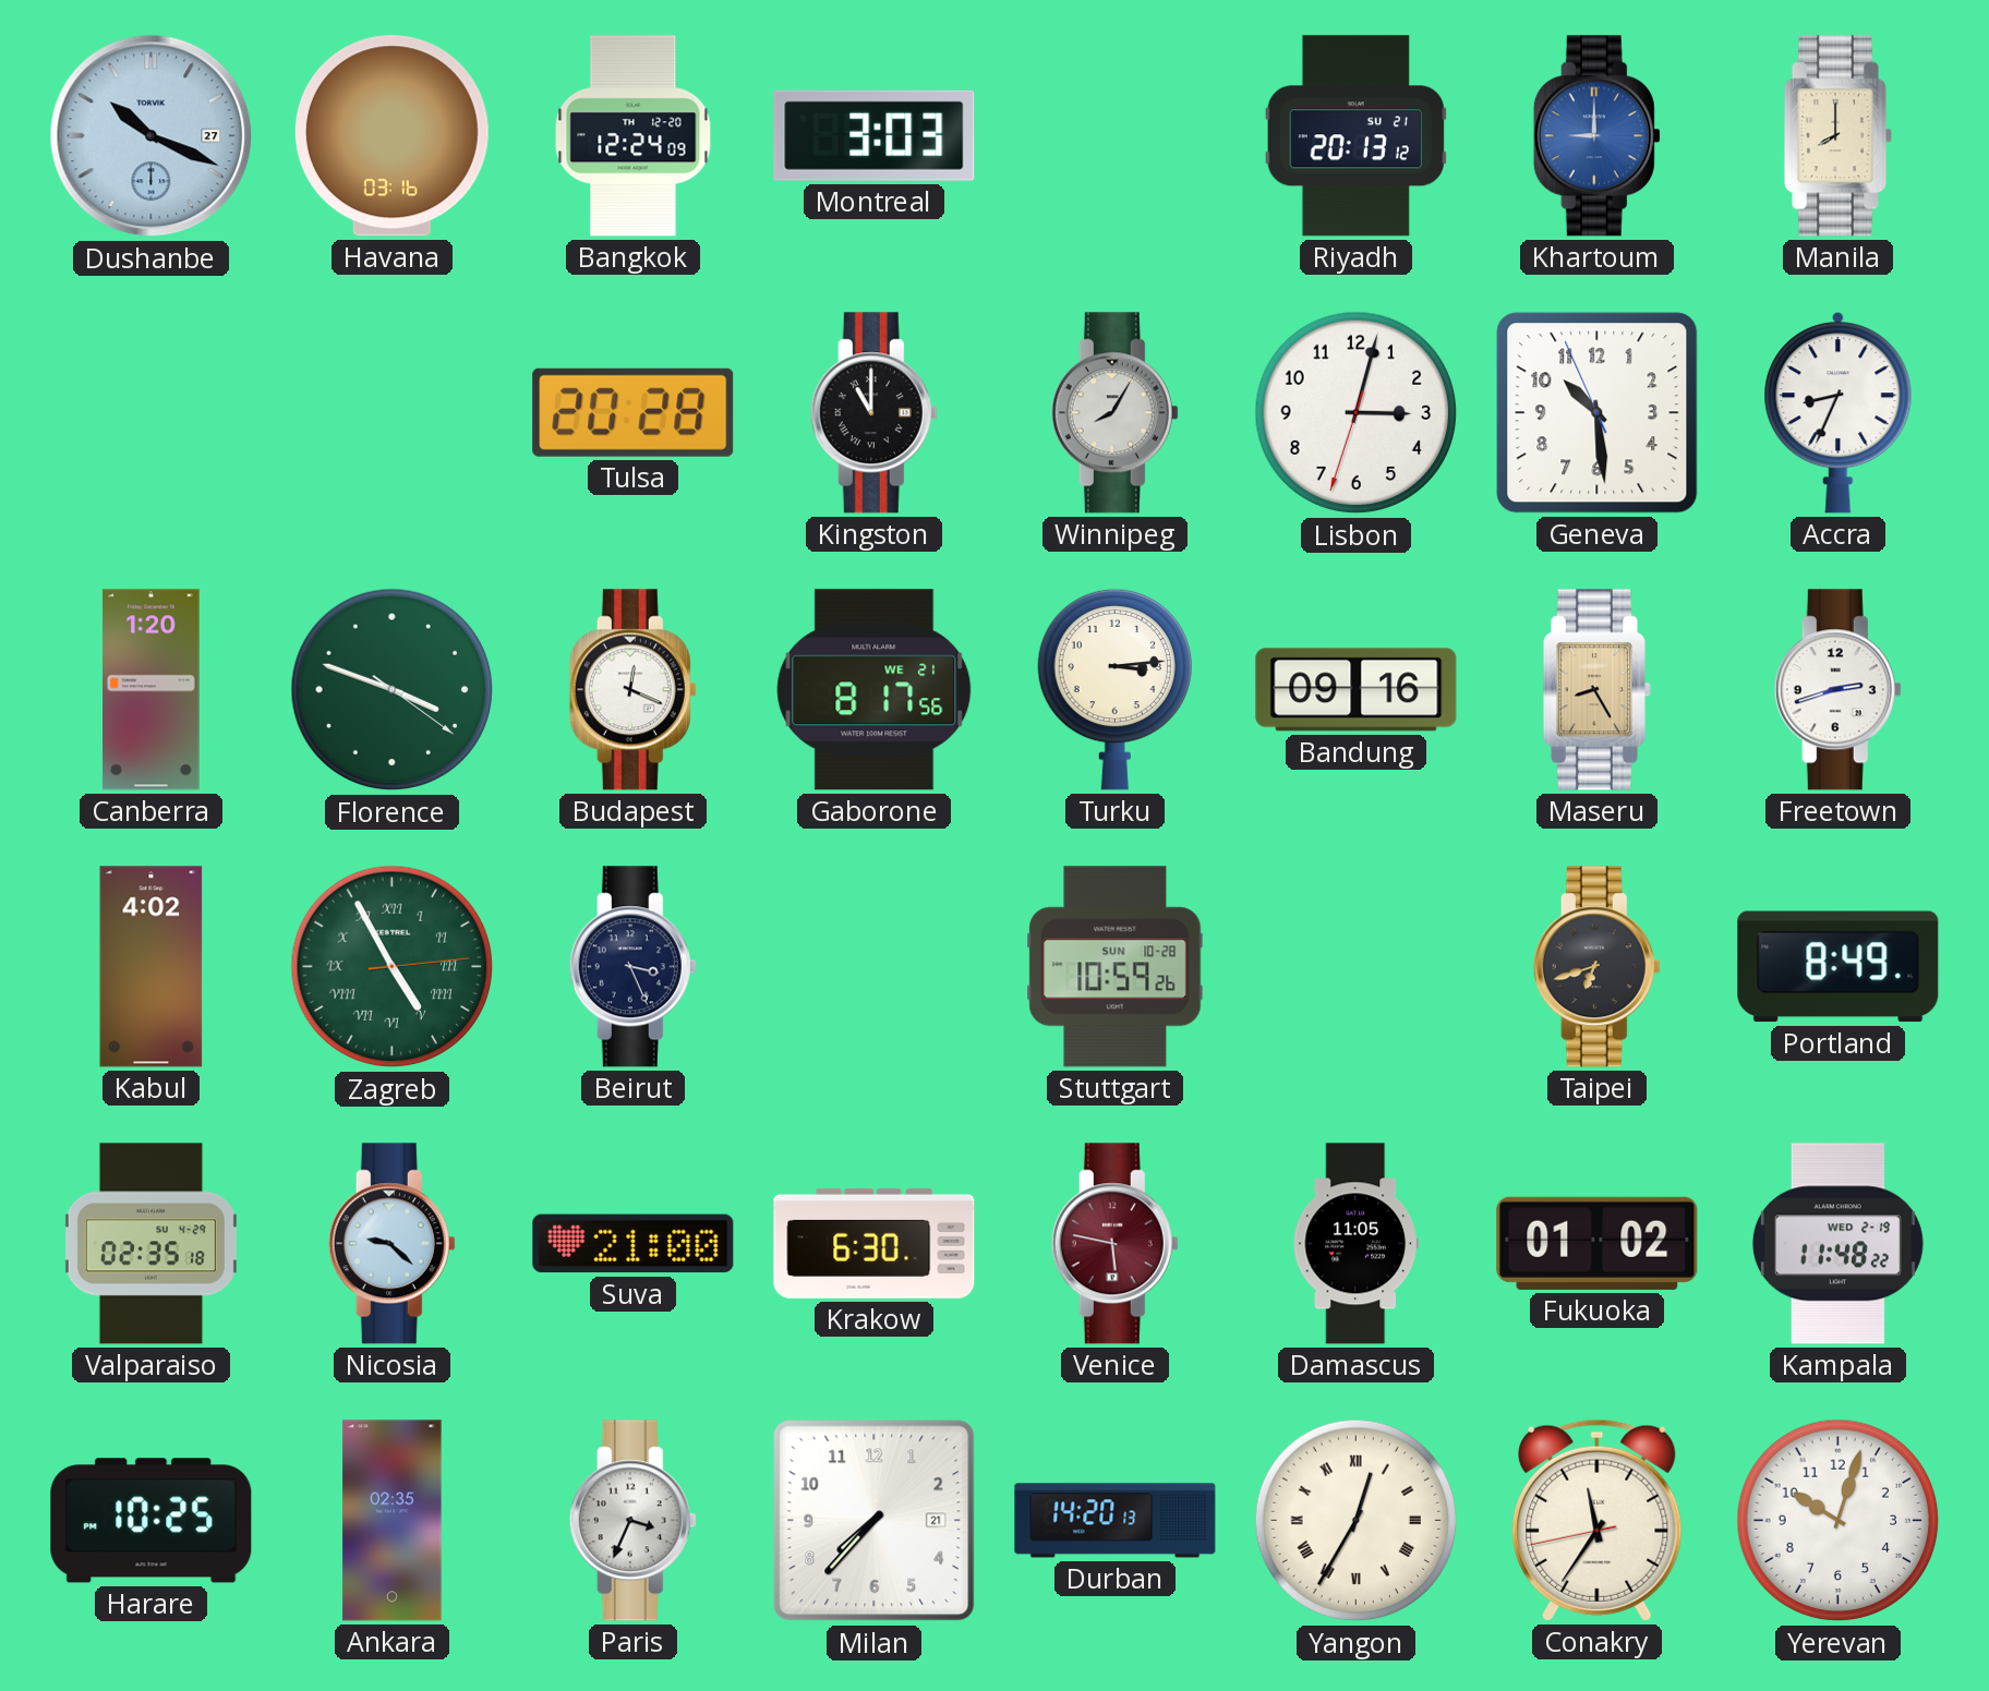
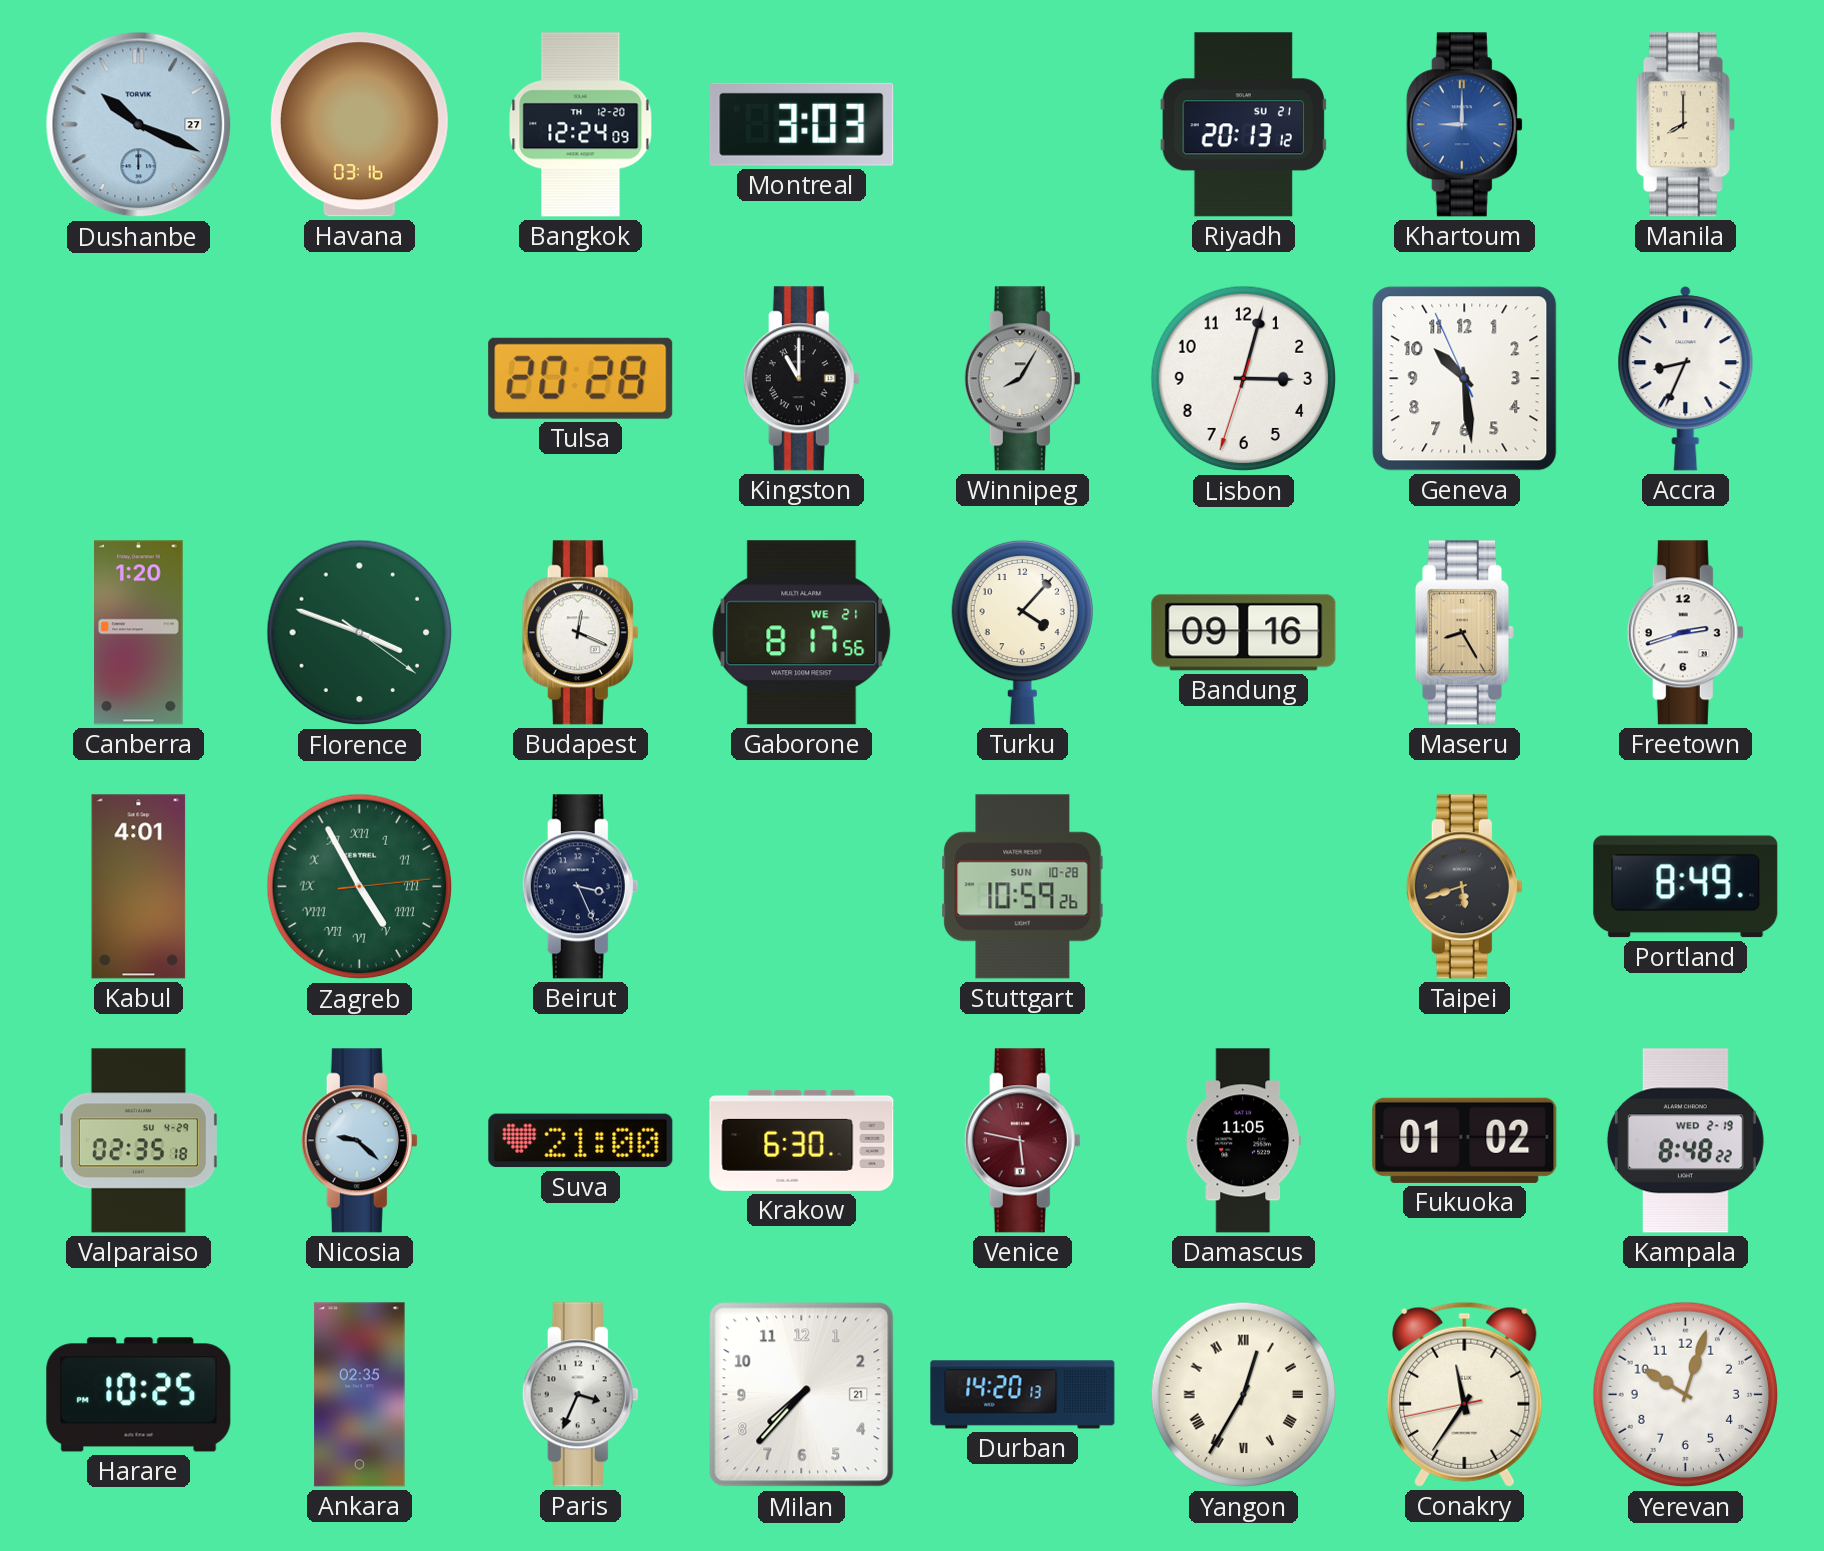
Turku: 3:14 -> 4:07 (1022, 632)
Kabul: 4:02 -> 4:01 (139, 887)
Taipei: 6:42 -> 5:42 (1464, 887)
Kampala: 11:48 -> 8:48 (1685, 1141)
